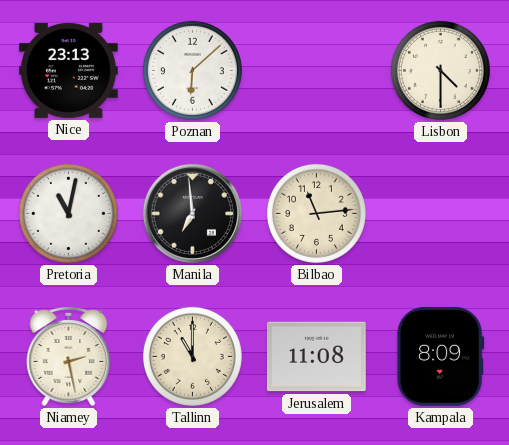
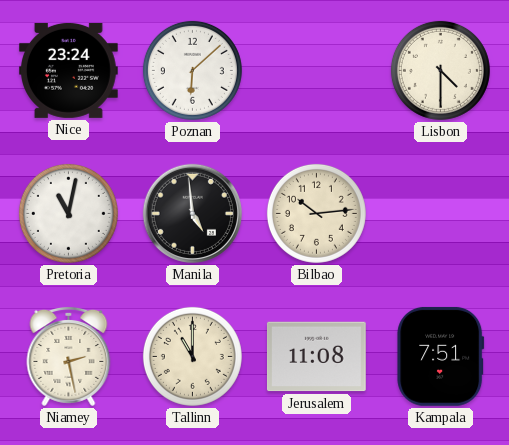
Nice: 23:13 -> 23:24 (68, 70)
Manila: 6:59 -> 4:59 (192, 213)
Bilbao: 11:14 -> 10:14 (316, 213)
Kampala: 8:09 -> 7:51 (441, 356)
